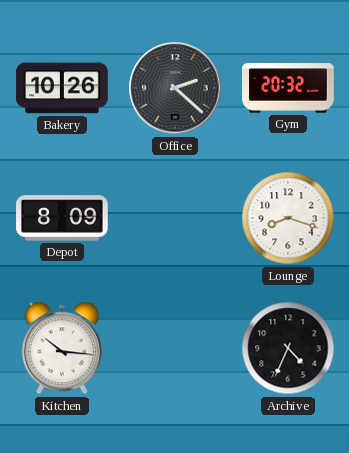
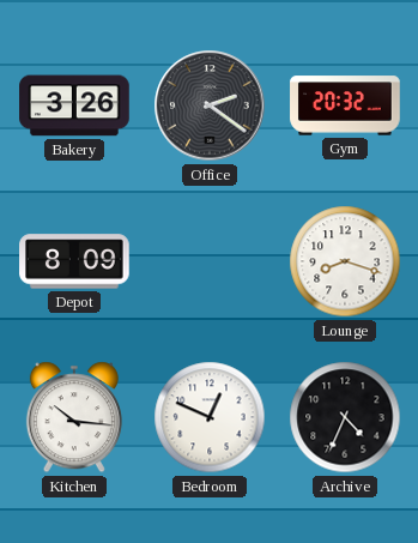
Bakery: 10:26 -> 3:26 (74, 105)
Office: 2:22 -> 2:21 (210, 105)
Bedroom: none -> 12:49 (210, 417)
